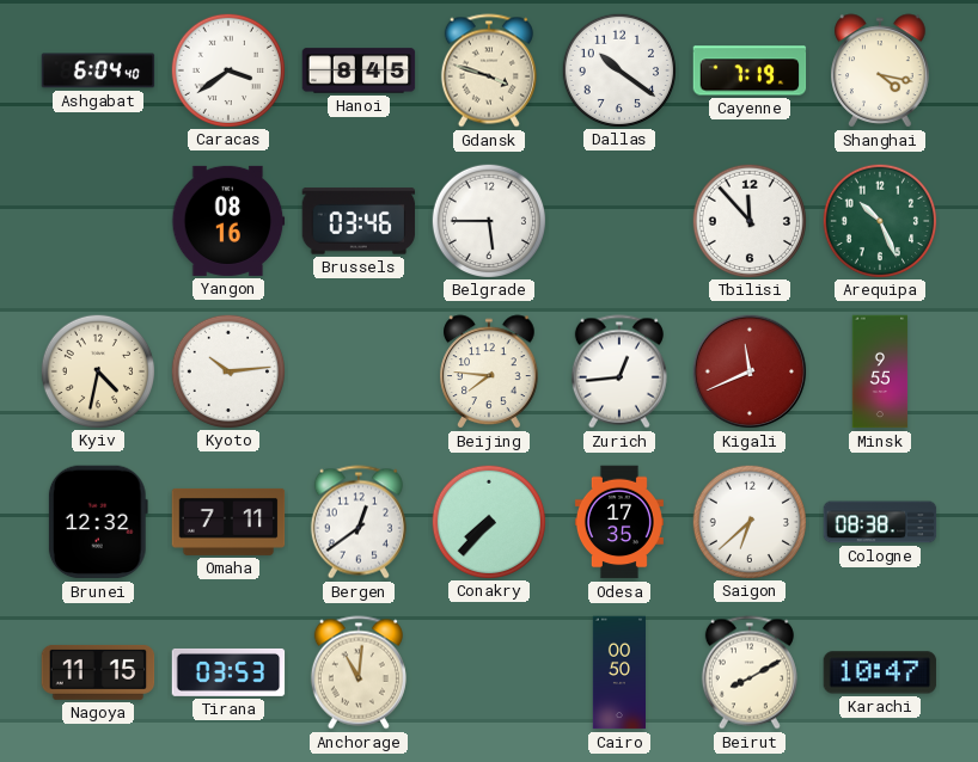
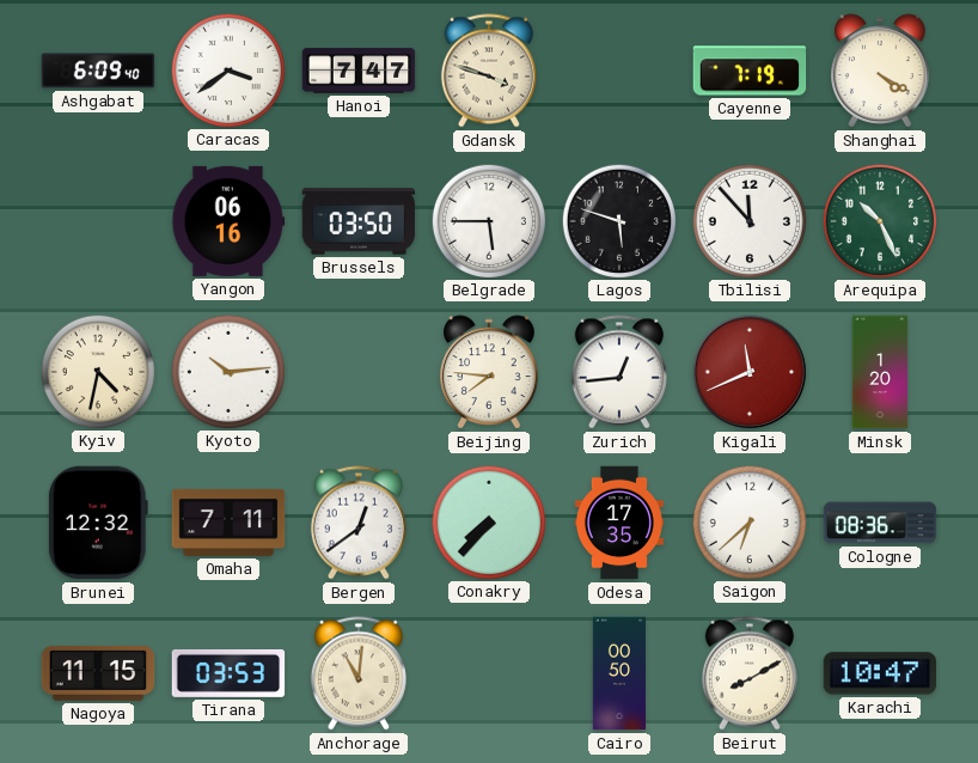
Ashgabat: 6:04 -> 6:09 (98, 71)
Hanoi: 8:45 -> 7:47 (359, 71)
Dallas: 10:21 -> none (618, 69)
Shanghai: 4:17 -> 4:20 (880, 71)
Yangon: 08:16 -> 06:16 (228, 221)
Brussels: 03:46 -> 03:50 (359, 221)
Lagos: none -> 5:48 (618, 220)
Minsk: 9:55 -> 1:20 (880, 372)
Cologne: 08:38 -> 08:36 (880, 523)
